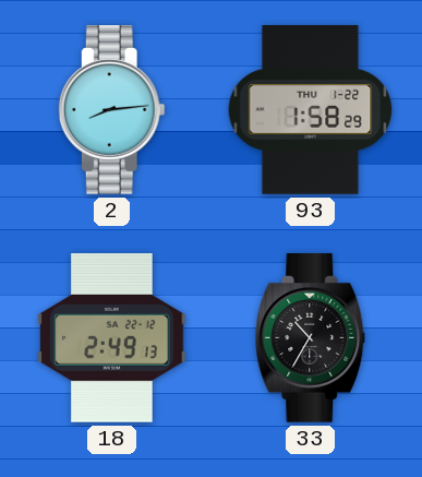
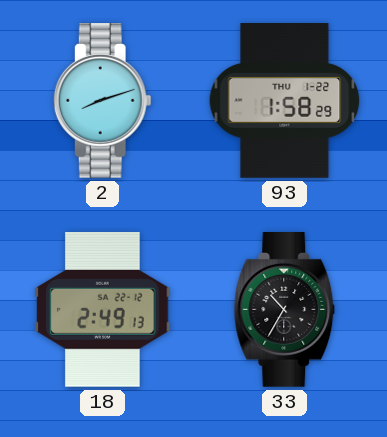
2: 8:14 -> 8:12 (102, 101)
